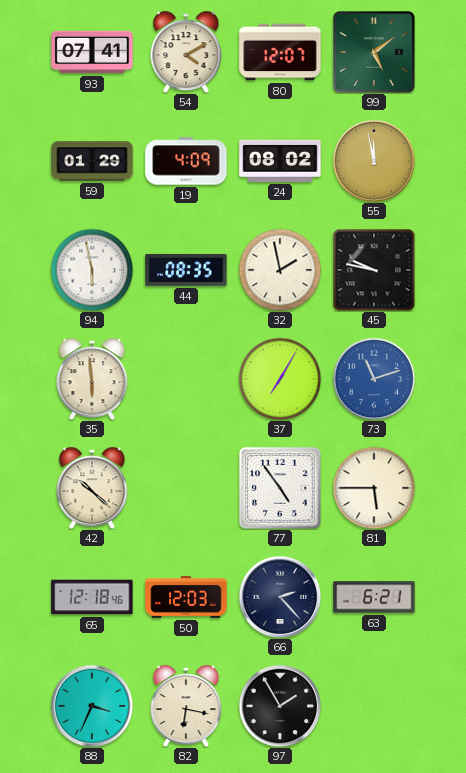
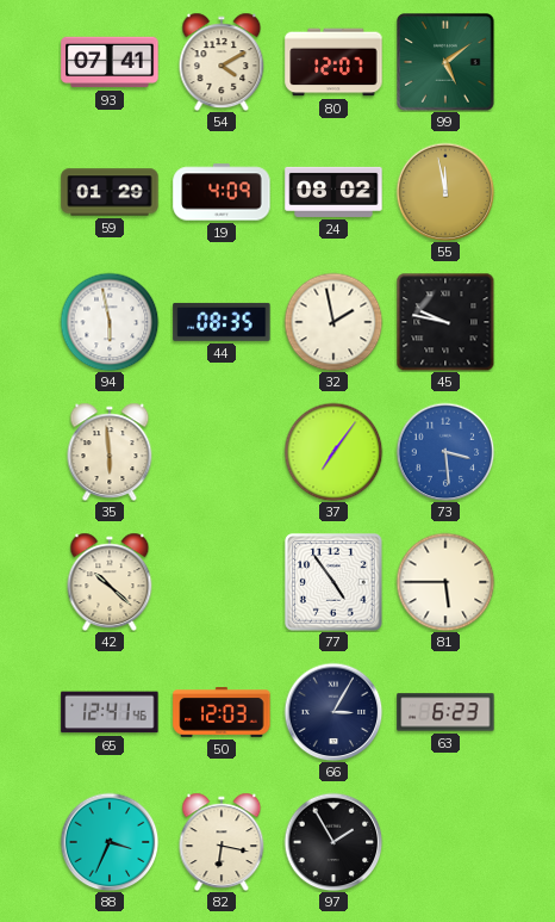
37: 7:05 -> 7:06 (333, 452)
73: 11:12 -> 3:29 (445, 452)
65: 12:18 -> 12:41 (110, 712)
66: 2:23 -> 3:05 (333, 712)
63: 6:21 -> 6:23 (445, 712)
